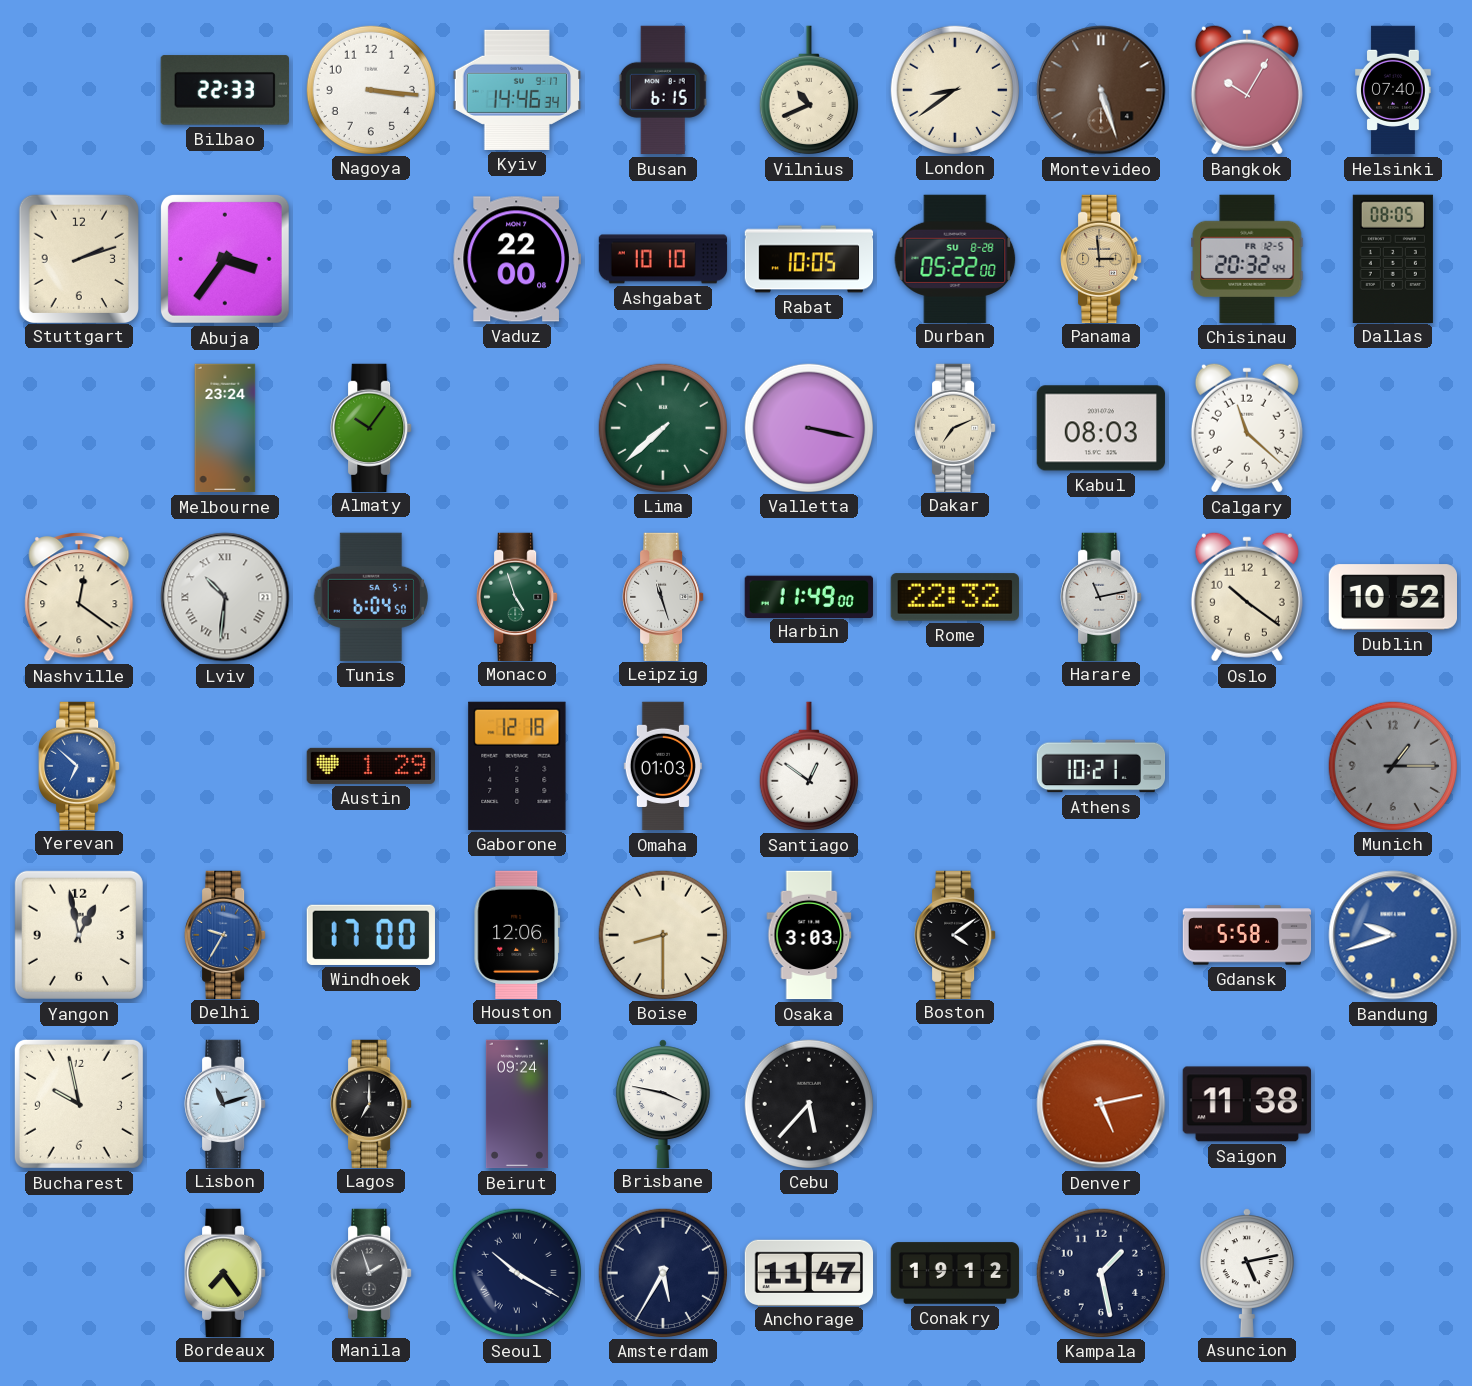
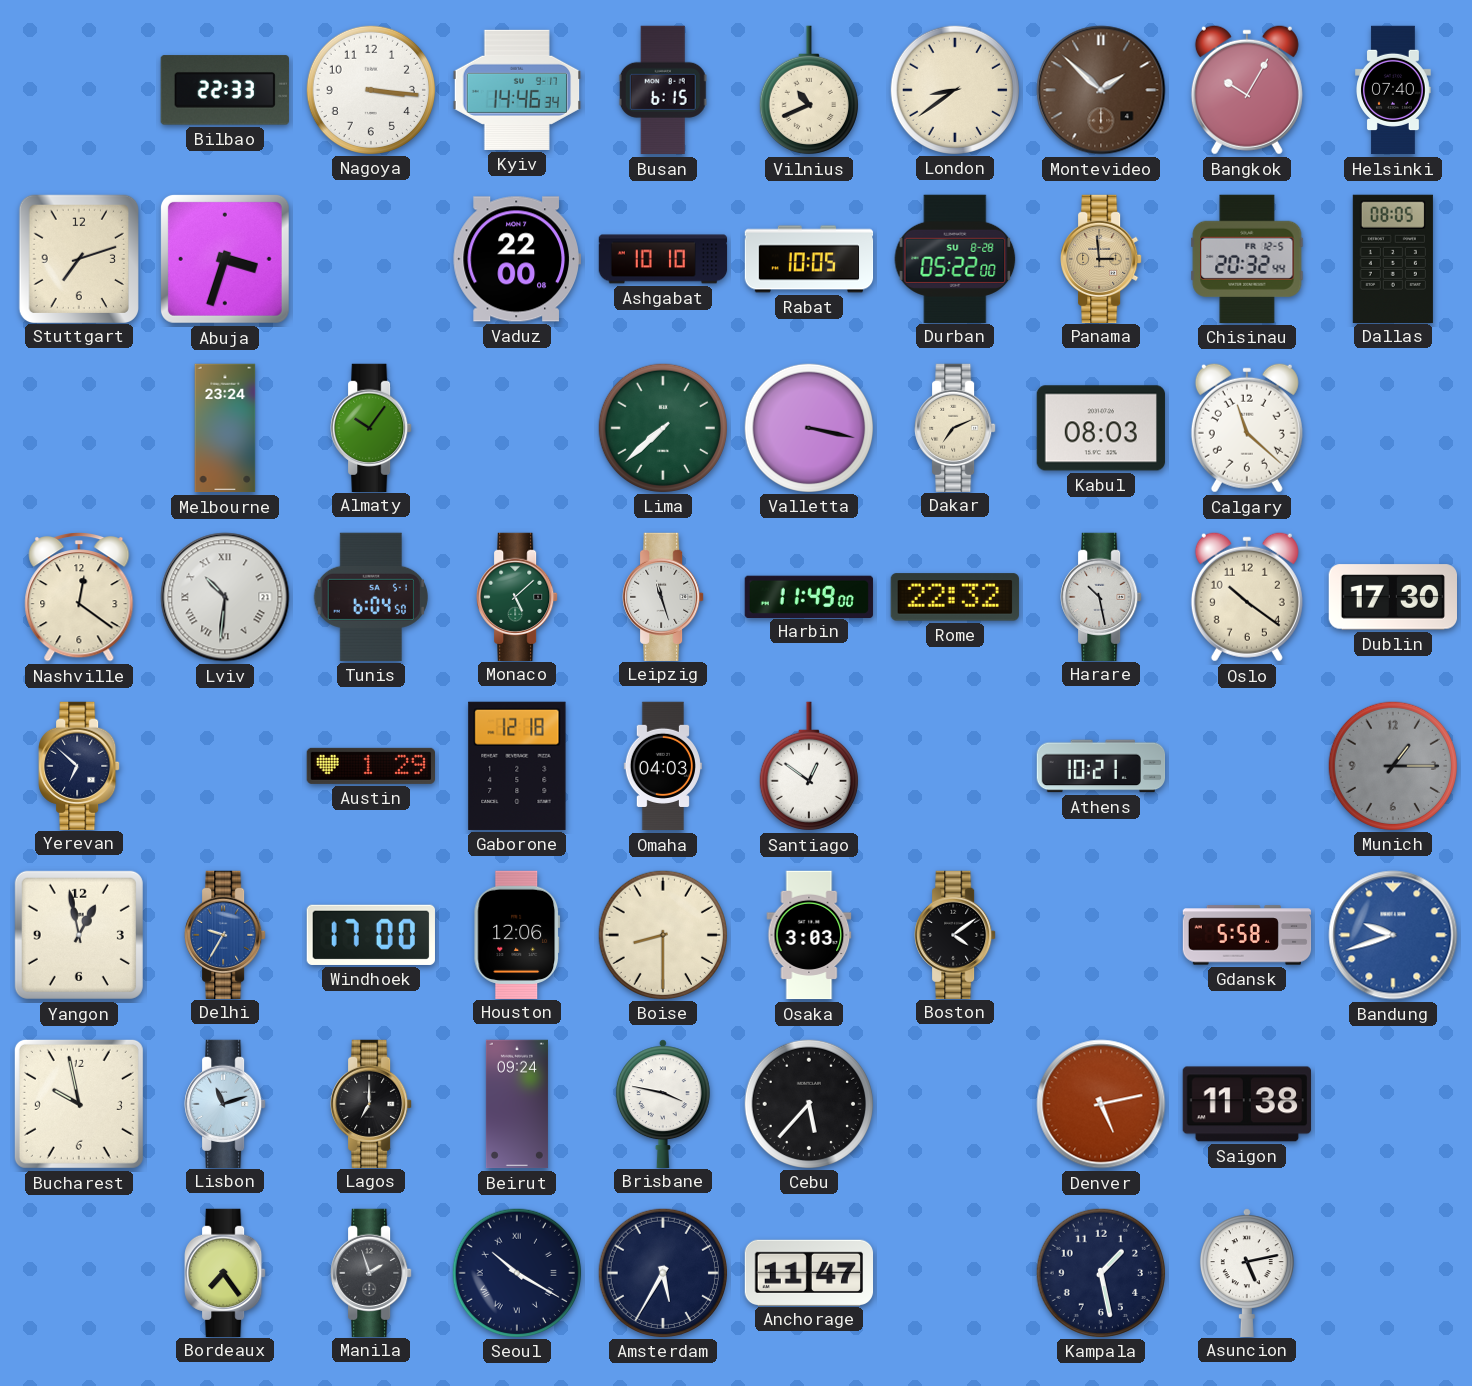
Montevideo: 5:27 -> 1:52 (1101, 90)
Stuttgart: 2:12 -> 7:12 (78, 258)
Abuja: 3:36 -> 3:33 (225, 259)
Monaco: 4:57 -> 5:08 (517, 596)
Harare: 11:13 -> 10:28 (1101, 596)
Dublin: 10:52 -> 17:30 (1392, 597)
Yerevan dial: blue -> navy (79, 765)
Omaha: 01:03 -> 04:03 (663, 766)
Conakry: 19:12 -> none (955, 1273)
